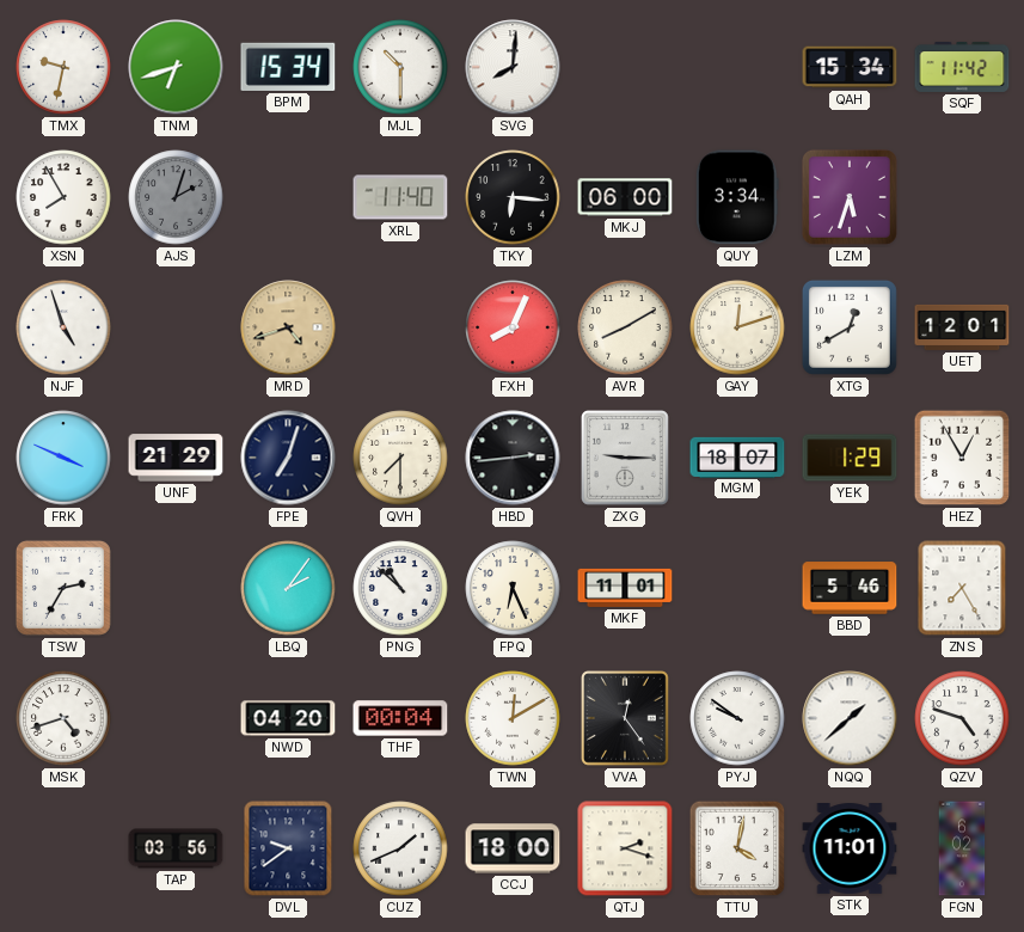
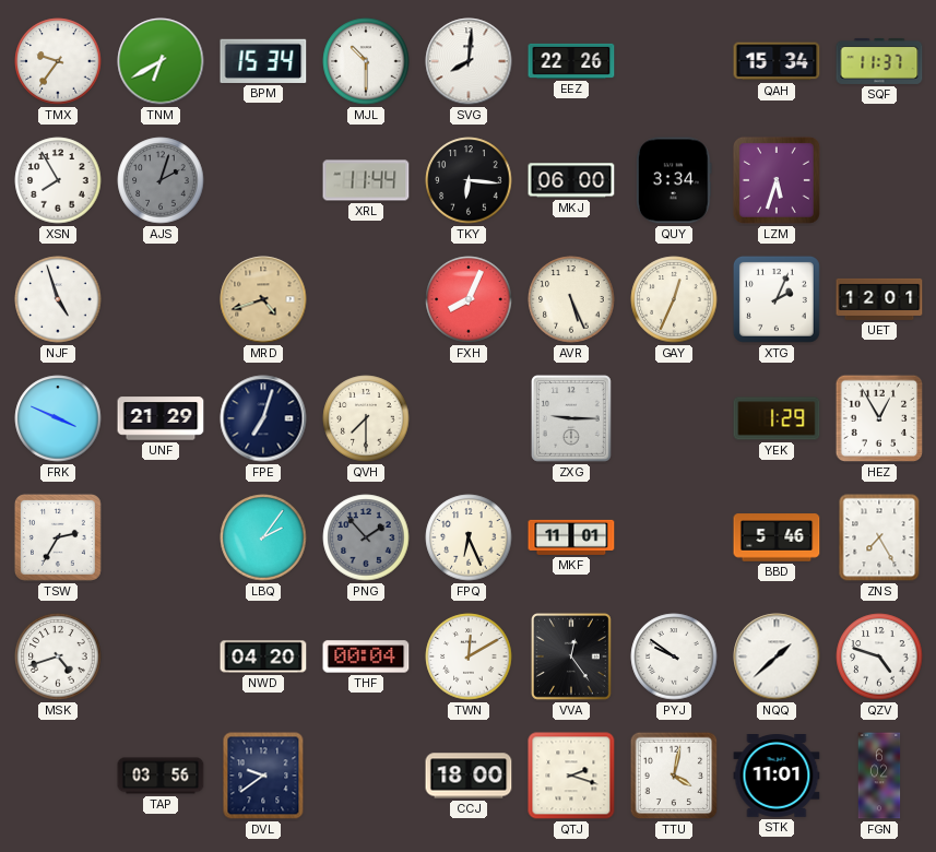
TMX: 9:32 -> 9:36 (58, 61)
TNM: 6:42 -> 6:40 (161, 61)
EEZ: none -> 22:26 (571, 61)
SQF: 11:42 -> 11:37 (879, 61)
XRL: 11:40 -> 11:44 (366, 180)
AVR: 8:10 -> 5:26 (571, 299)
GAY: 12:12 -> 12:34 (674, 299)
XTG: 12:40 -> 2:04 (777, 299)
HBD: 2:44 -> none (513, 458)
MGM: 18:07 -> none (737, 456)
PNG: 10:52 -> 1:53 (366, 537)
PNG dial: white -> grey (366, 537)
CUZ: 1:41 -> none (400, 848)
